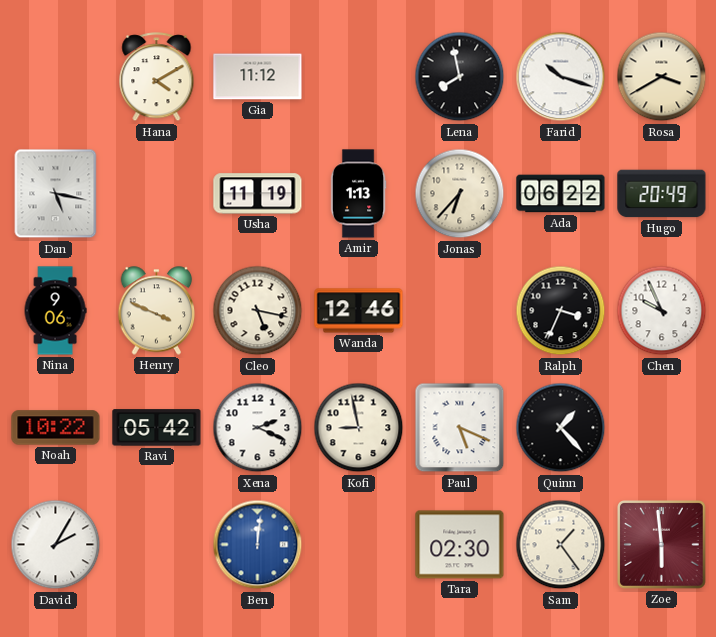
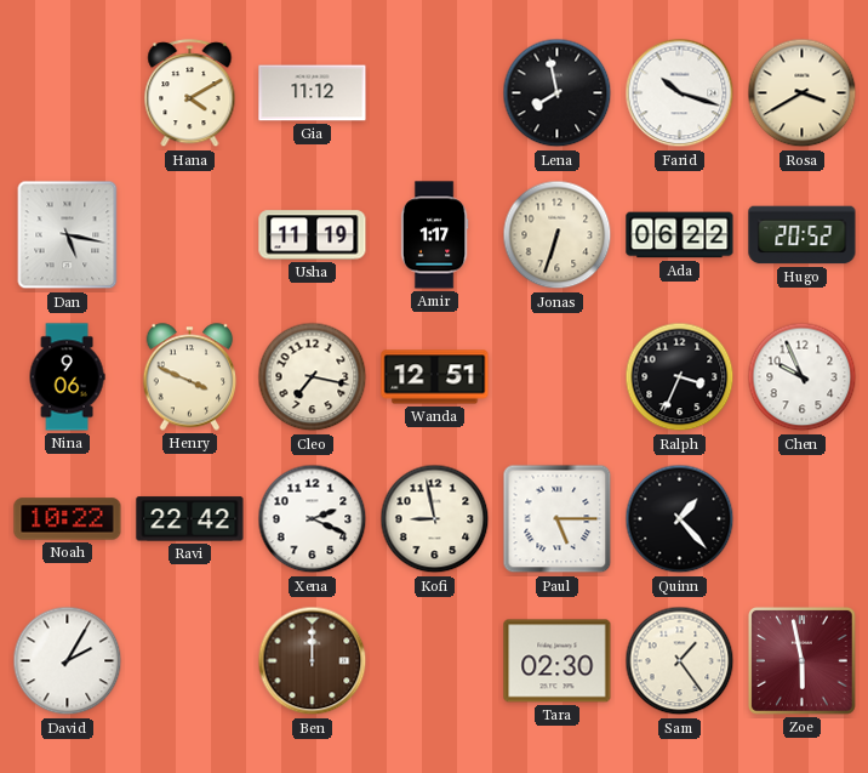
Amir: 1:13 -> 1:17 (434, 235)
Jonas: 6:37 -> 6:33 (558, 235)
Hugo: 20:49 -> 20:52 (803, 235)
Cleo: 5:17 -> 7:17 (313, 377)
Wanda: 12:46 -> 12:51 (435, 377)
Ravi: 05:42 -> 22:42 (190, 519)
Paul: 5:19 -> 5:15 (558, 519)
Ben: 12:01 -> 12:00 (313, 661)
Ben dial: blue -> brown (313, 661)
Zoe: 5:59 -> 5:58 (803, 661)
